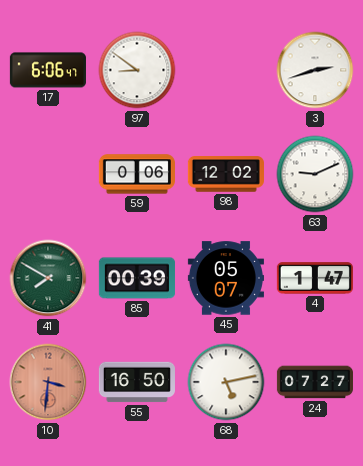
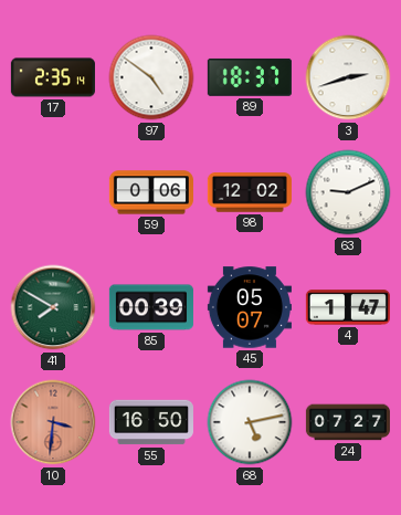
17: 6:06 -> 2:35 (53, 77)
97: 8:51 -> 4:51 (151, 77)
89: none -> 18:37 (250, 77)
